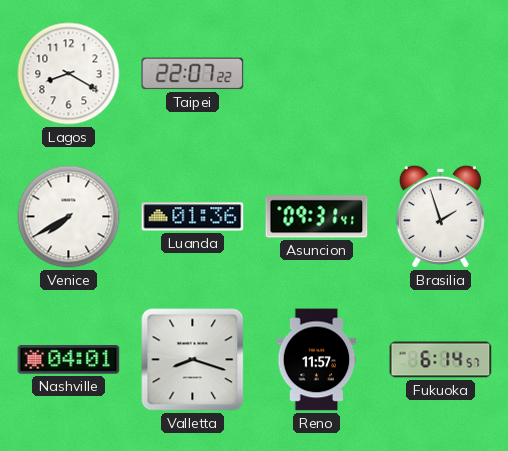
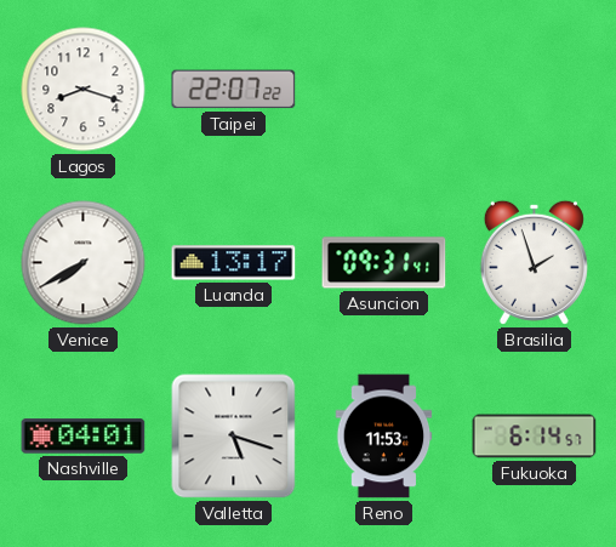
Lagos: 8:20 -> 8:18 (84, 90)
Luanda: 01:36 -> 13:17 (234, 263)
Valletta: 8:18 -> 5:18 (234, 437)
Reno: 11:57 -> 11:53 (384, 437)
